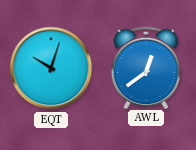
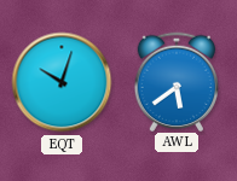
AWL: 12:39 -> 5:39 (175, 81)
